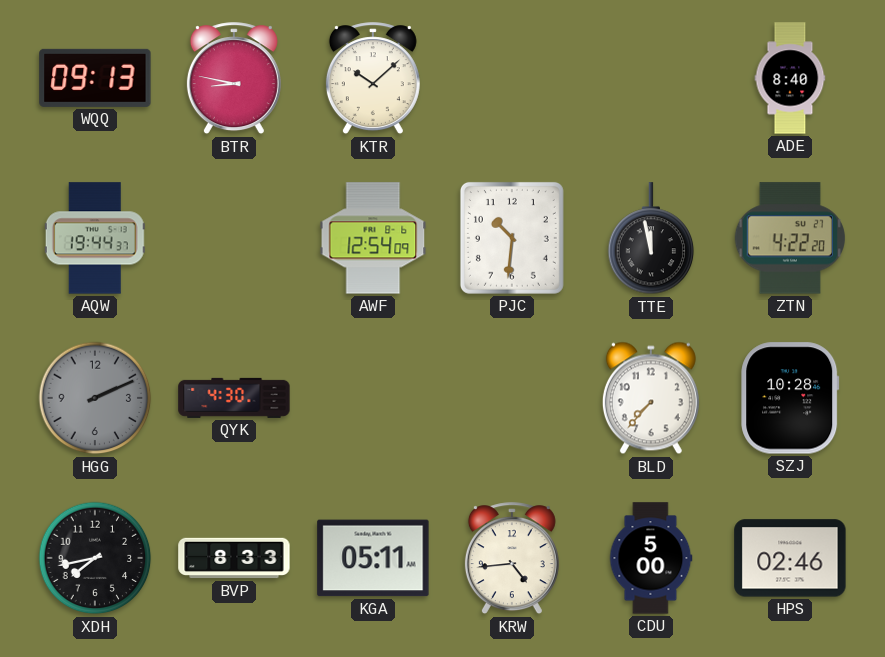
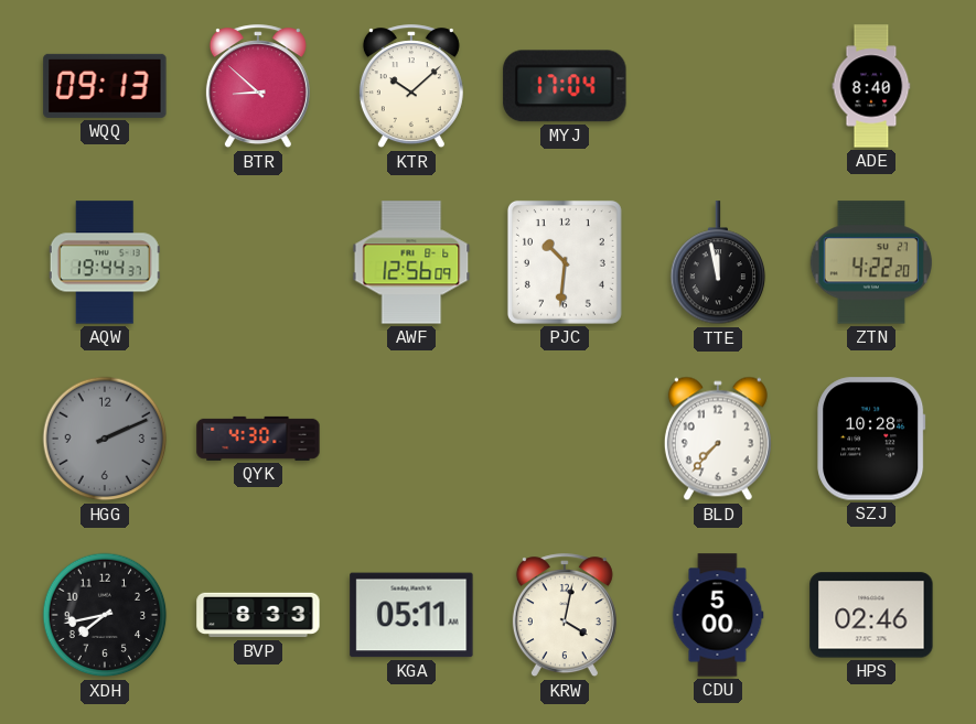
BTR: 8:47 -> 8:52 (258, 87)
MYJ: none -> 17:04 (565, 86)
AWF: 12:54 -> 12:56 (411, 262)
KRW: 4:44 -> 4:02 (565, 616)
